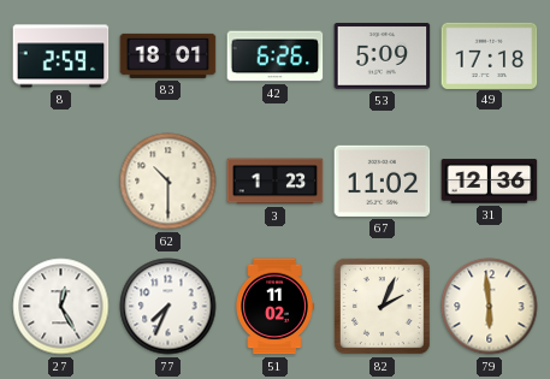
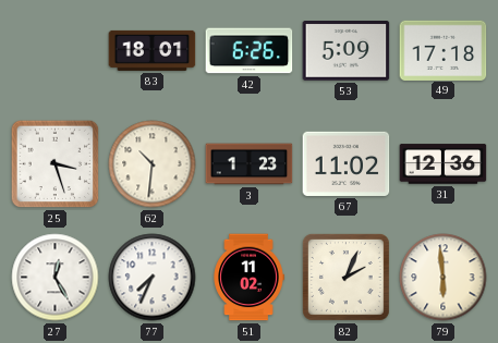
8: 2:59 -> none (61, 57)
25: none -> 3:27 (56, 164)
62: 10:30 -> 10:31 (153, 164)
